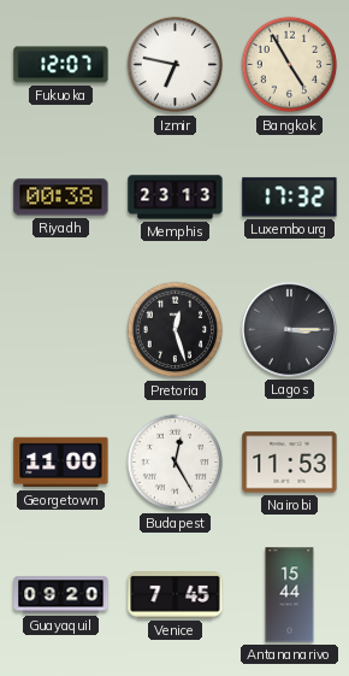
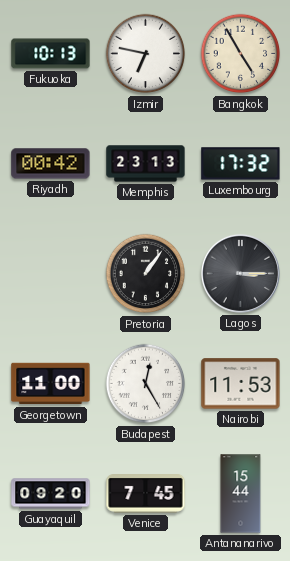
Fukuoka: 12:07 -> 10:13 (51, 54)
Riyadh: 00:38 -> 00:42 (51, 164)
Pretoria: 12:27 -> 1:06 (146, 274)
